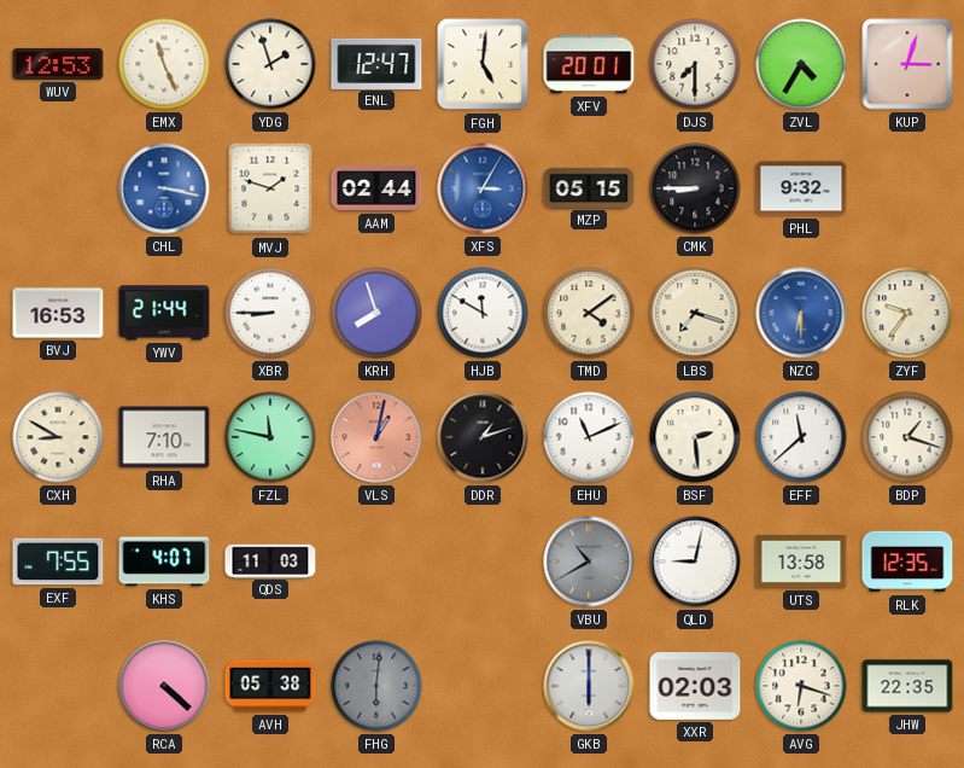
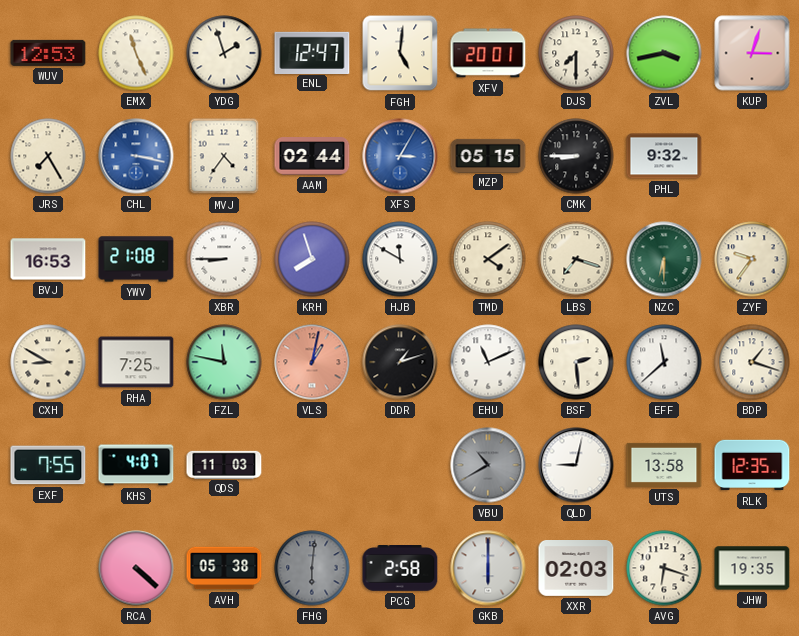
ZVL: 4:35 -> 3:43 (664, 53)
JRS: none -> 7:25 (48, 156)
MVJ: 1:48 -> 4:36 (224, 156)
YWV: 21:44 -> 21:08 (136, 259)
NZC dial: blue -> green (664, 259)
RHA: 7:10 -> 7:25 (136, 362)
PCG: none -> 2:58 (400, 569)
JHW: 22:35 -> 19:35 (752, 568)
